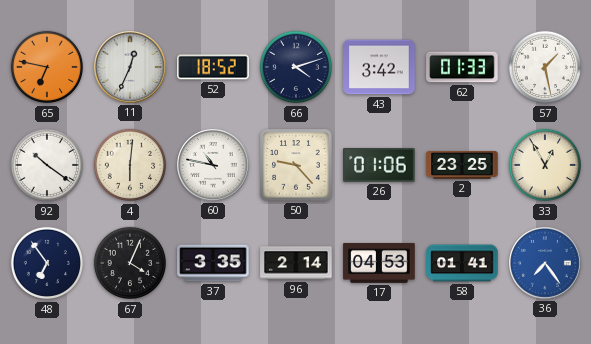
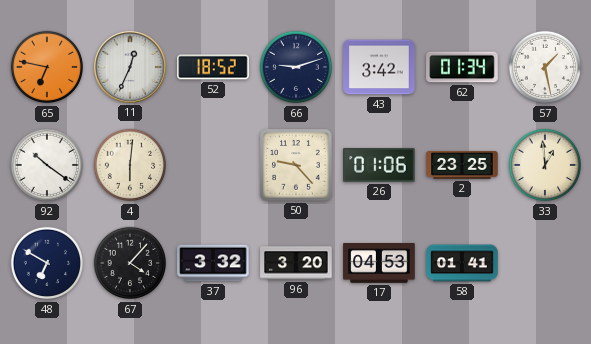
66: 4:12 -> 9:12 (296, 67)
62: 01:33 -> 01:34 (462, 67)
60: 10:47 -> none (213, 165)
33: 12:55 -> 12:59 (545, 165)
48: 6:54 -> 6:50 (47, 263)
67: 4:04 -> 4:07 (130, 263)
37: 3:35 -> 3:32 (213, 263)
96: 2:14 -> 3:20 (296, 263)
36: 7:24 -> none (545, 263)
